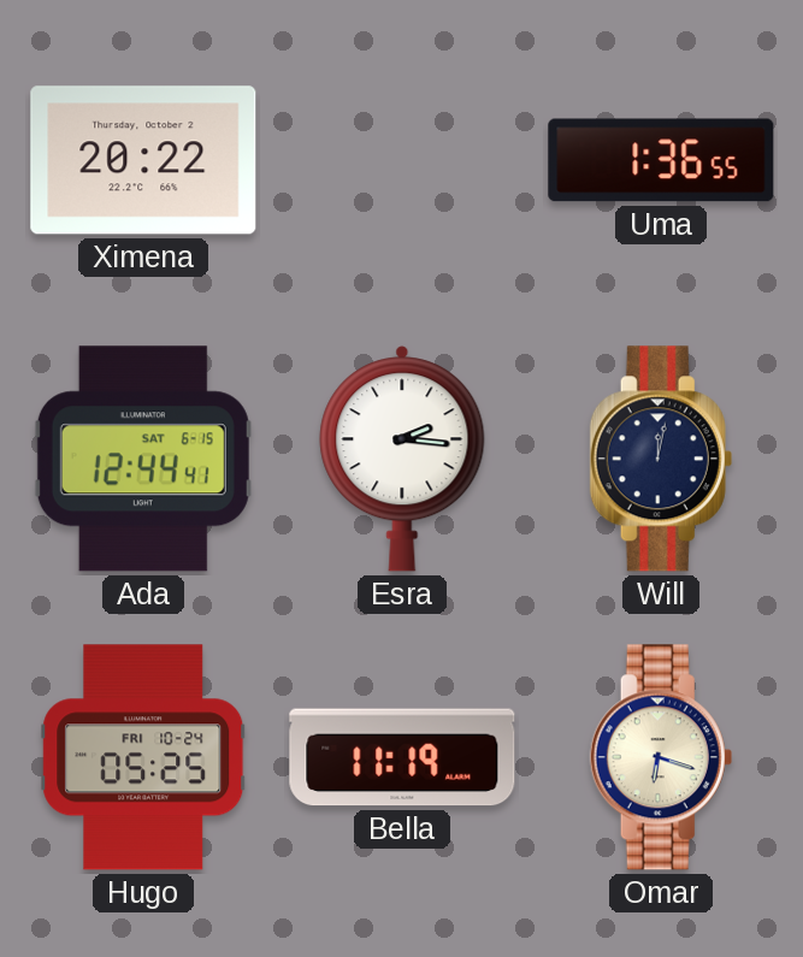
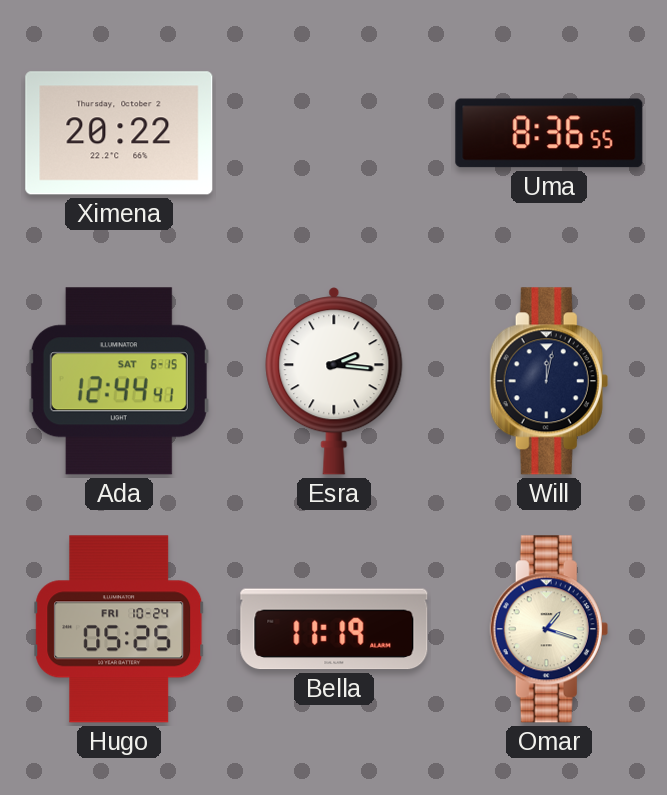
Uma: 1:36 -> 8:36 (549, 133)
Omar: 6:18 -> 1:18 (549, 629)
